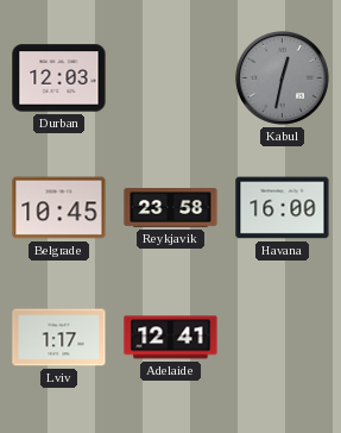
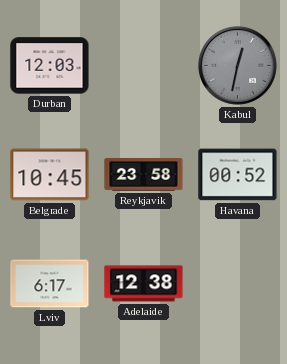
Havana: 16:00 -> 00:52 (238, 175)
Lviv: 1:17 -> 6:17 (50, 284)
Adelaide: 12:41 -> 12:38 (144, 284)
